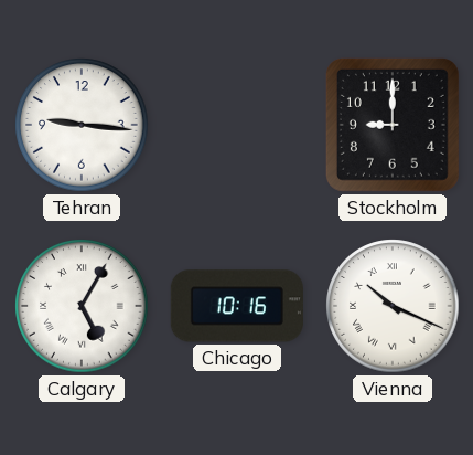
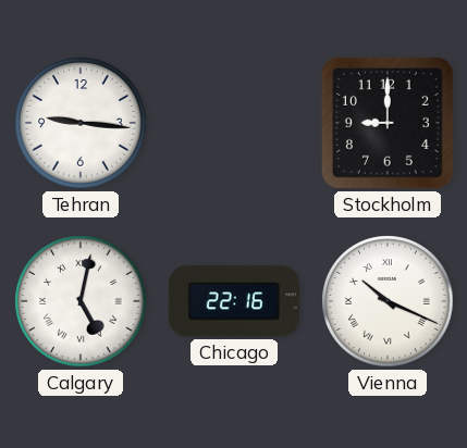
Calgary: 5:05 -> 5:02 (81, 301)
Chicago: 10:16 -> 22:16 (234, 301)
